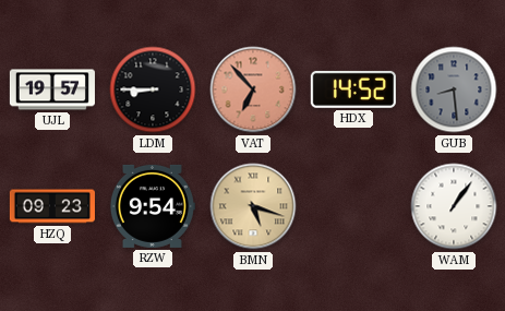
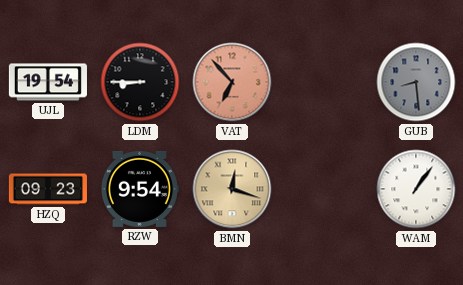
UJL: 19:57 -> 19:54 (48, 82)
HDX: 14:52 -> none (353, 89)
BMN: 5:18 -> 12:18 (232, 189)
